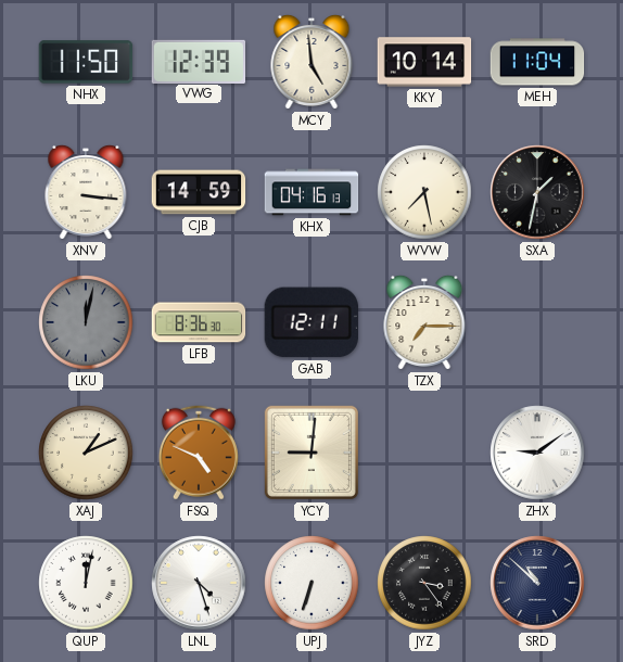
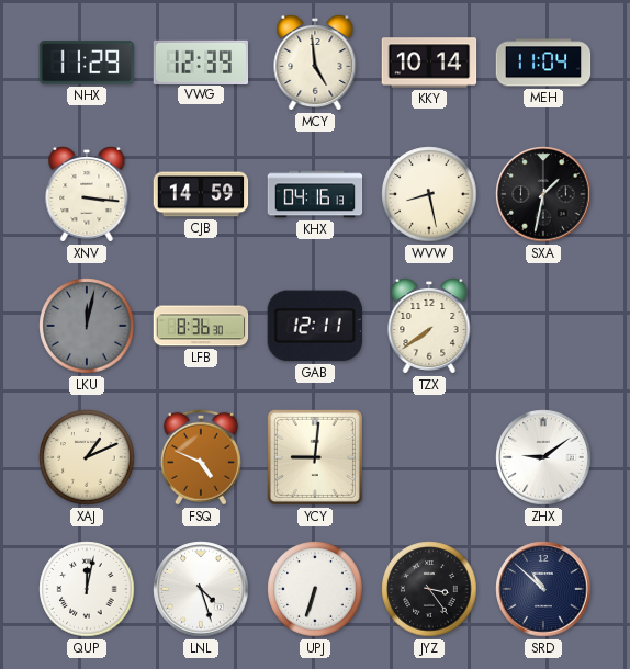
NHX: 11:50 -> 11:29 (87, 63)
WVW: 7:28 -> 8:28 (429, 194)
TZX: 7:15 -> 7:39 (429, 326)
